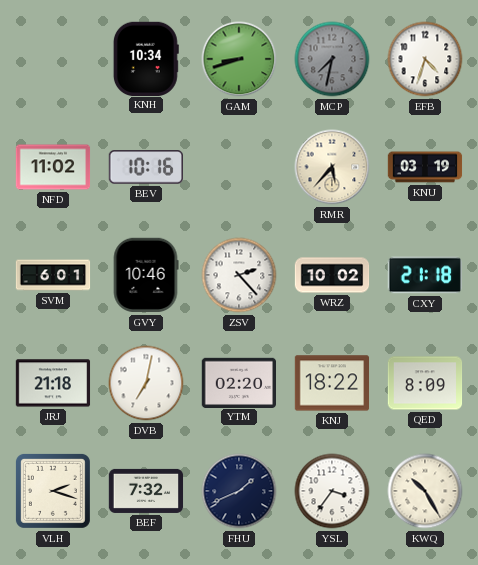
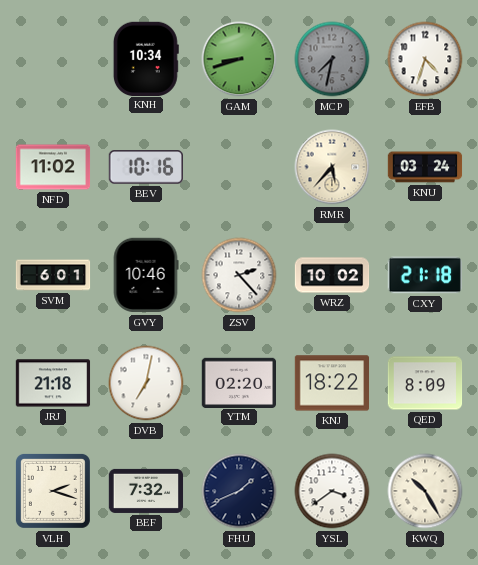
KNU: 03:19 -> 03:24 (425, 167)
YSL: 3:36 -> 3:39 (332, 491)
